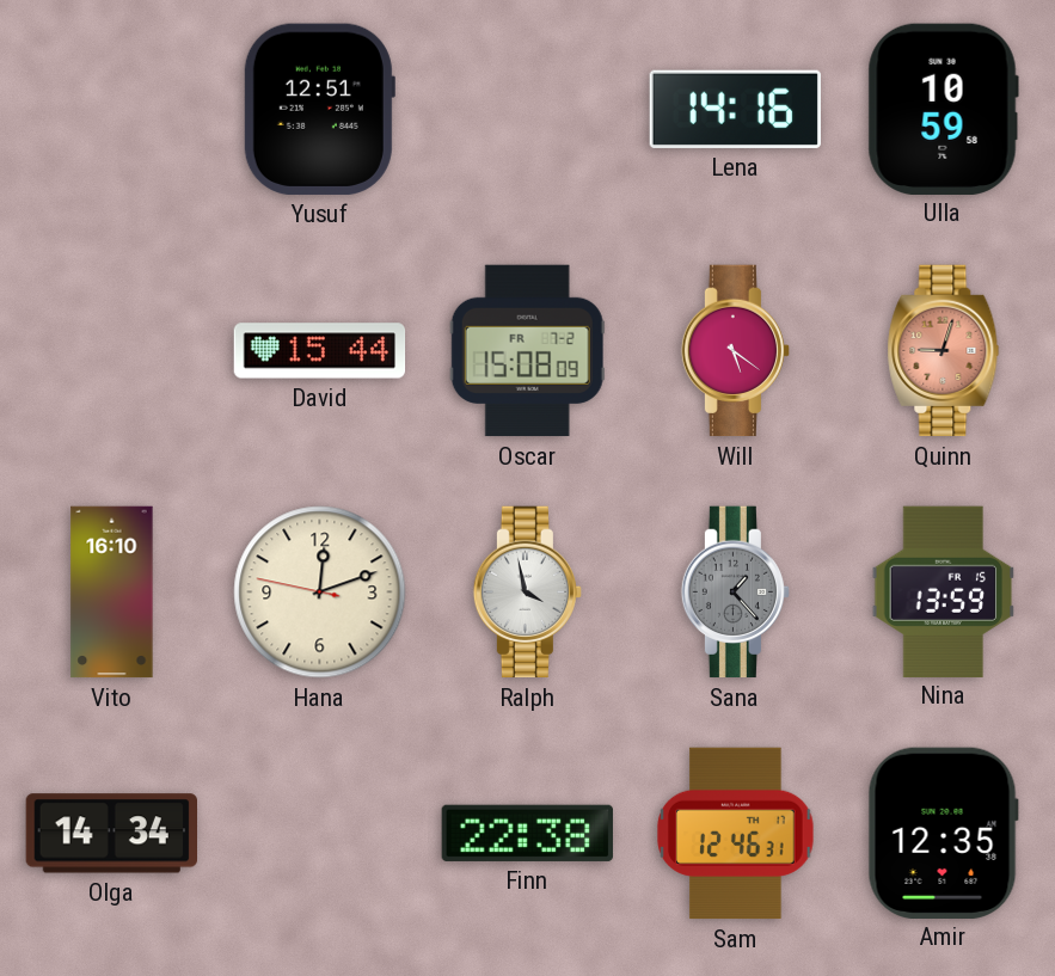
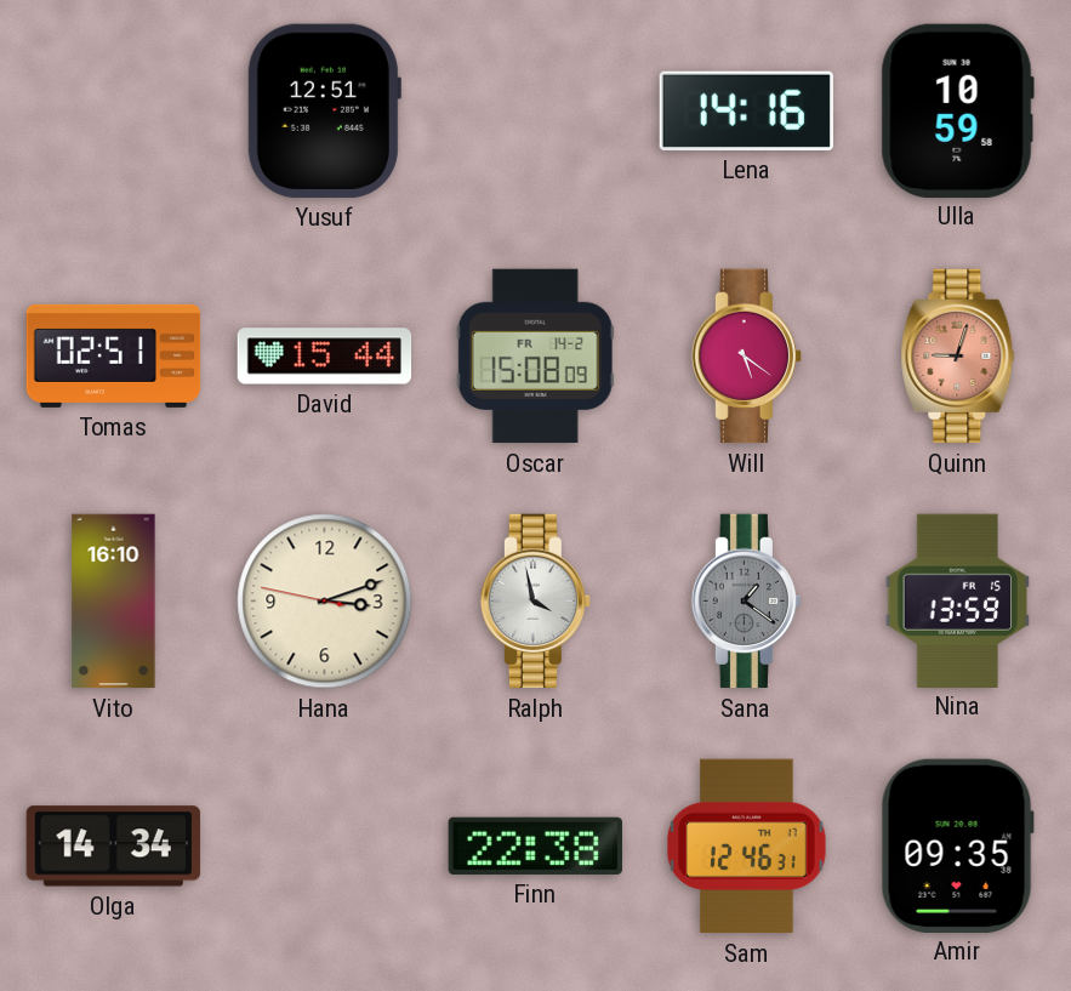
Tomas: none -> 02:51 (114, 355)
Oscar date: FR 7-2 -> FR 14-2 (535, 357)
Hana: 12:11 -> 3:11 (325, 602)
Sana: 1:23 -> 1:21 (746, 602)
Amir: 12:35 -> 09:35 (957, 845)
